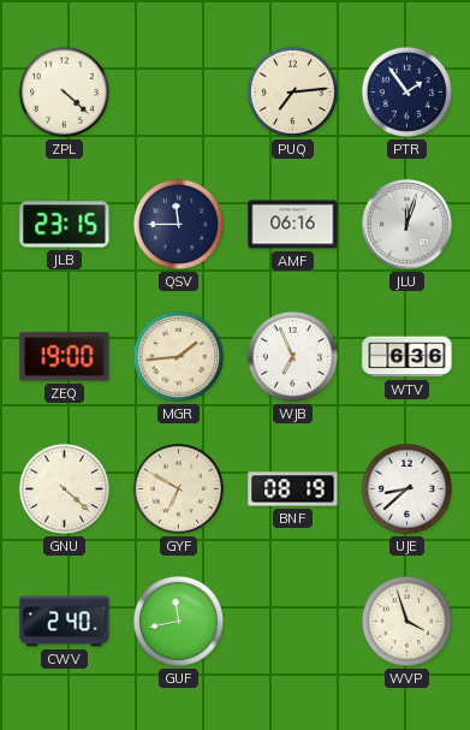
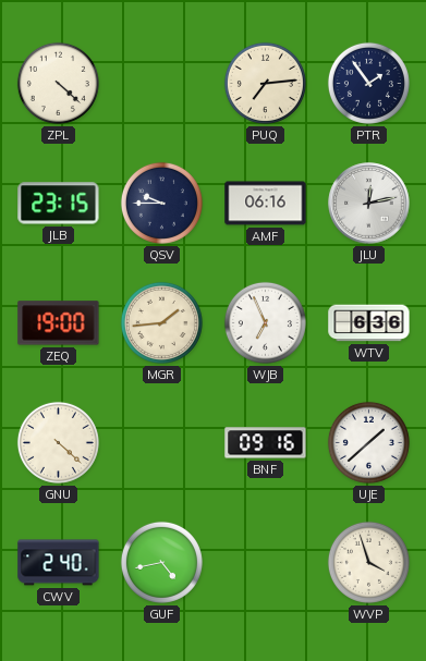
QSV: 11:45 -> 9:45 (161, 203)
JLU: 12:03 -> 12:13 (369, 204)
GYF: 6:50 -> none (178, 488)
BNF: 08:19 -> 09:16 (266, 443)
UJE: 8:38 -> 1:38 (368, 442)
GUF: 11:43 -> 4:43 (161, 562)
